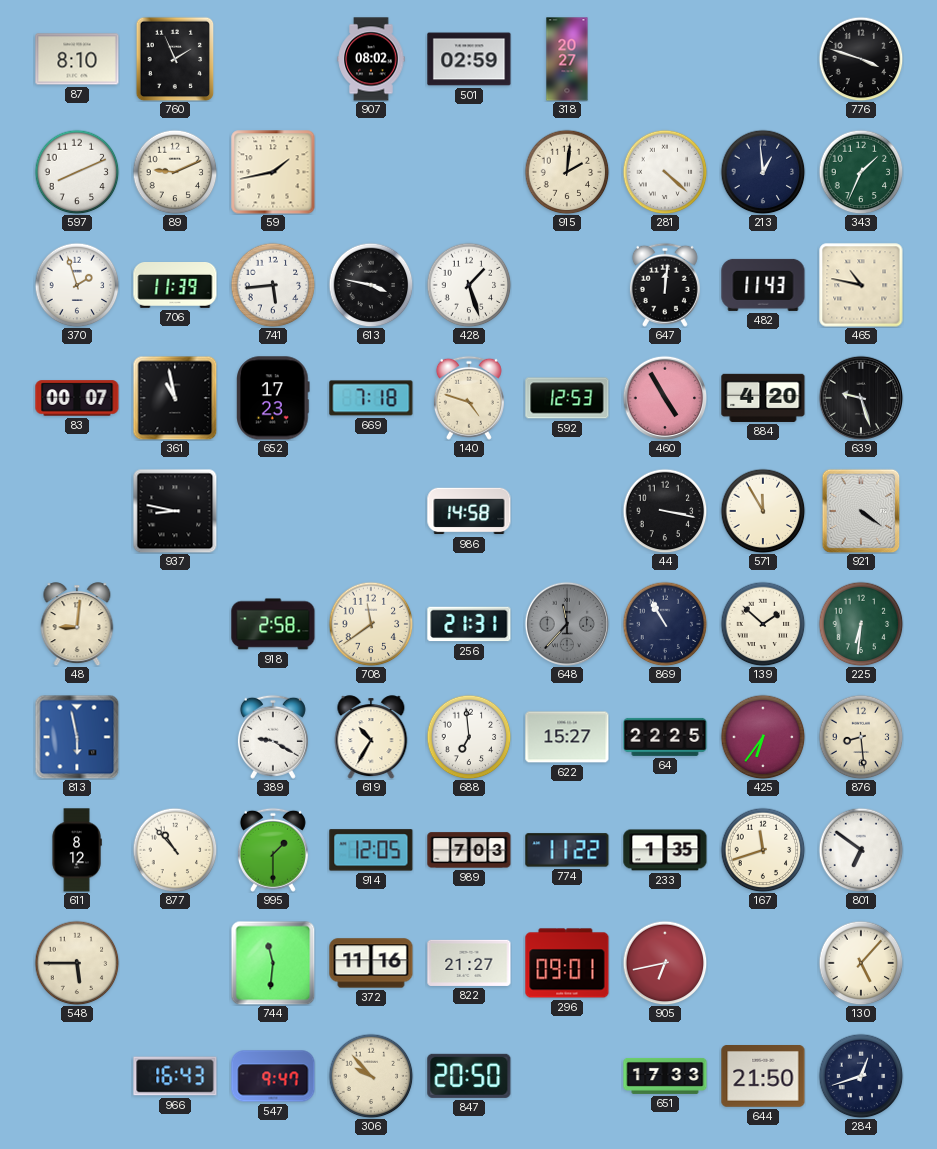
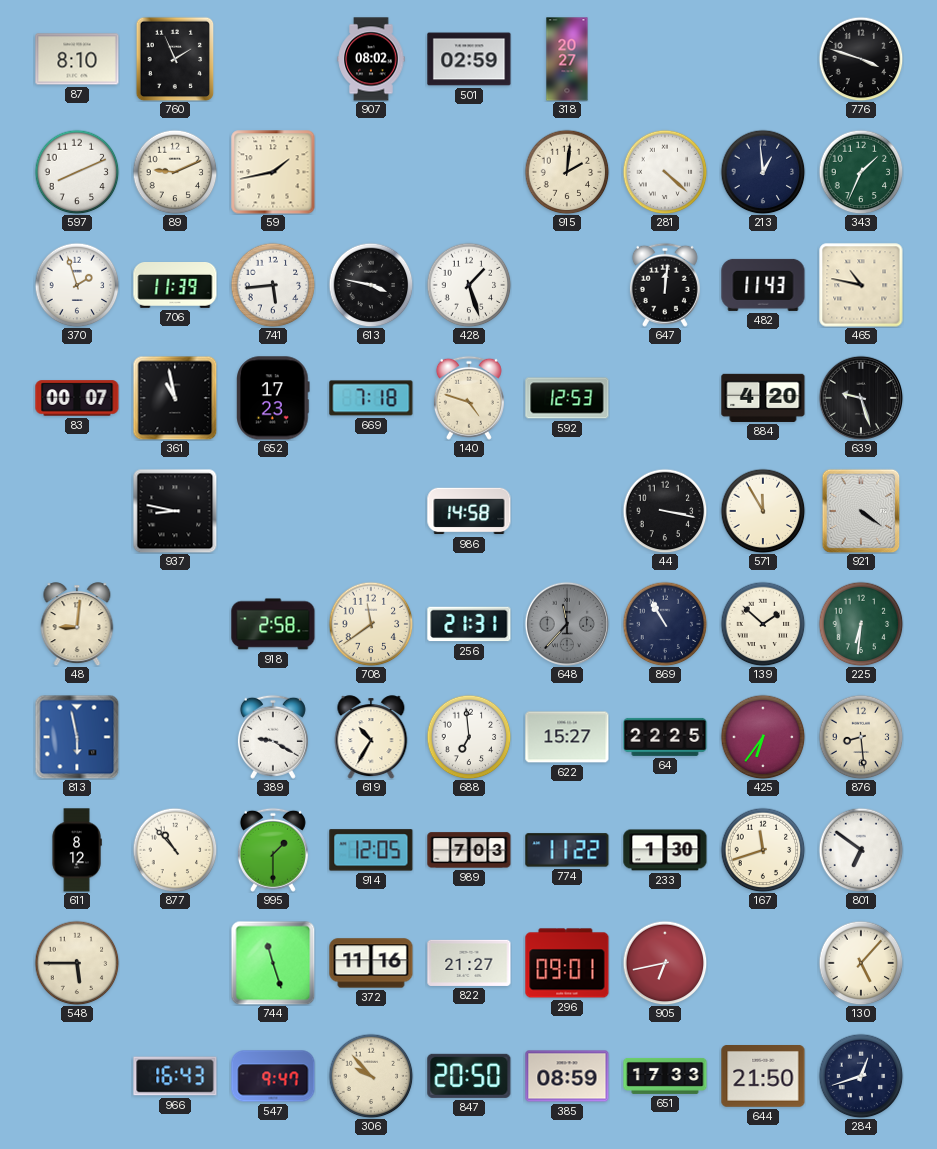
460: 4:55 -> none (665, 398)
233: 1:35 -> 1:30 (665, 850)
744: 11:31 -> 11:27 (273, 963)
385: none -> 08:59 (567, 1076)
